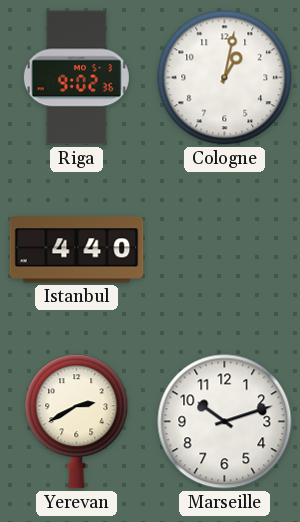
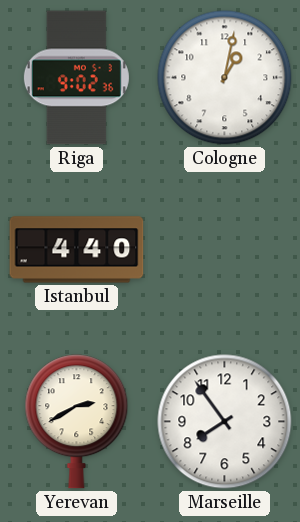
Marseille: 10:12 -> 7:54 (225, 422)
